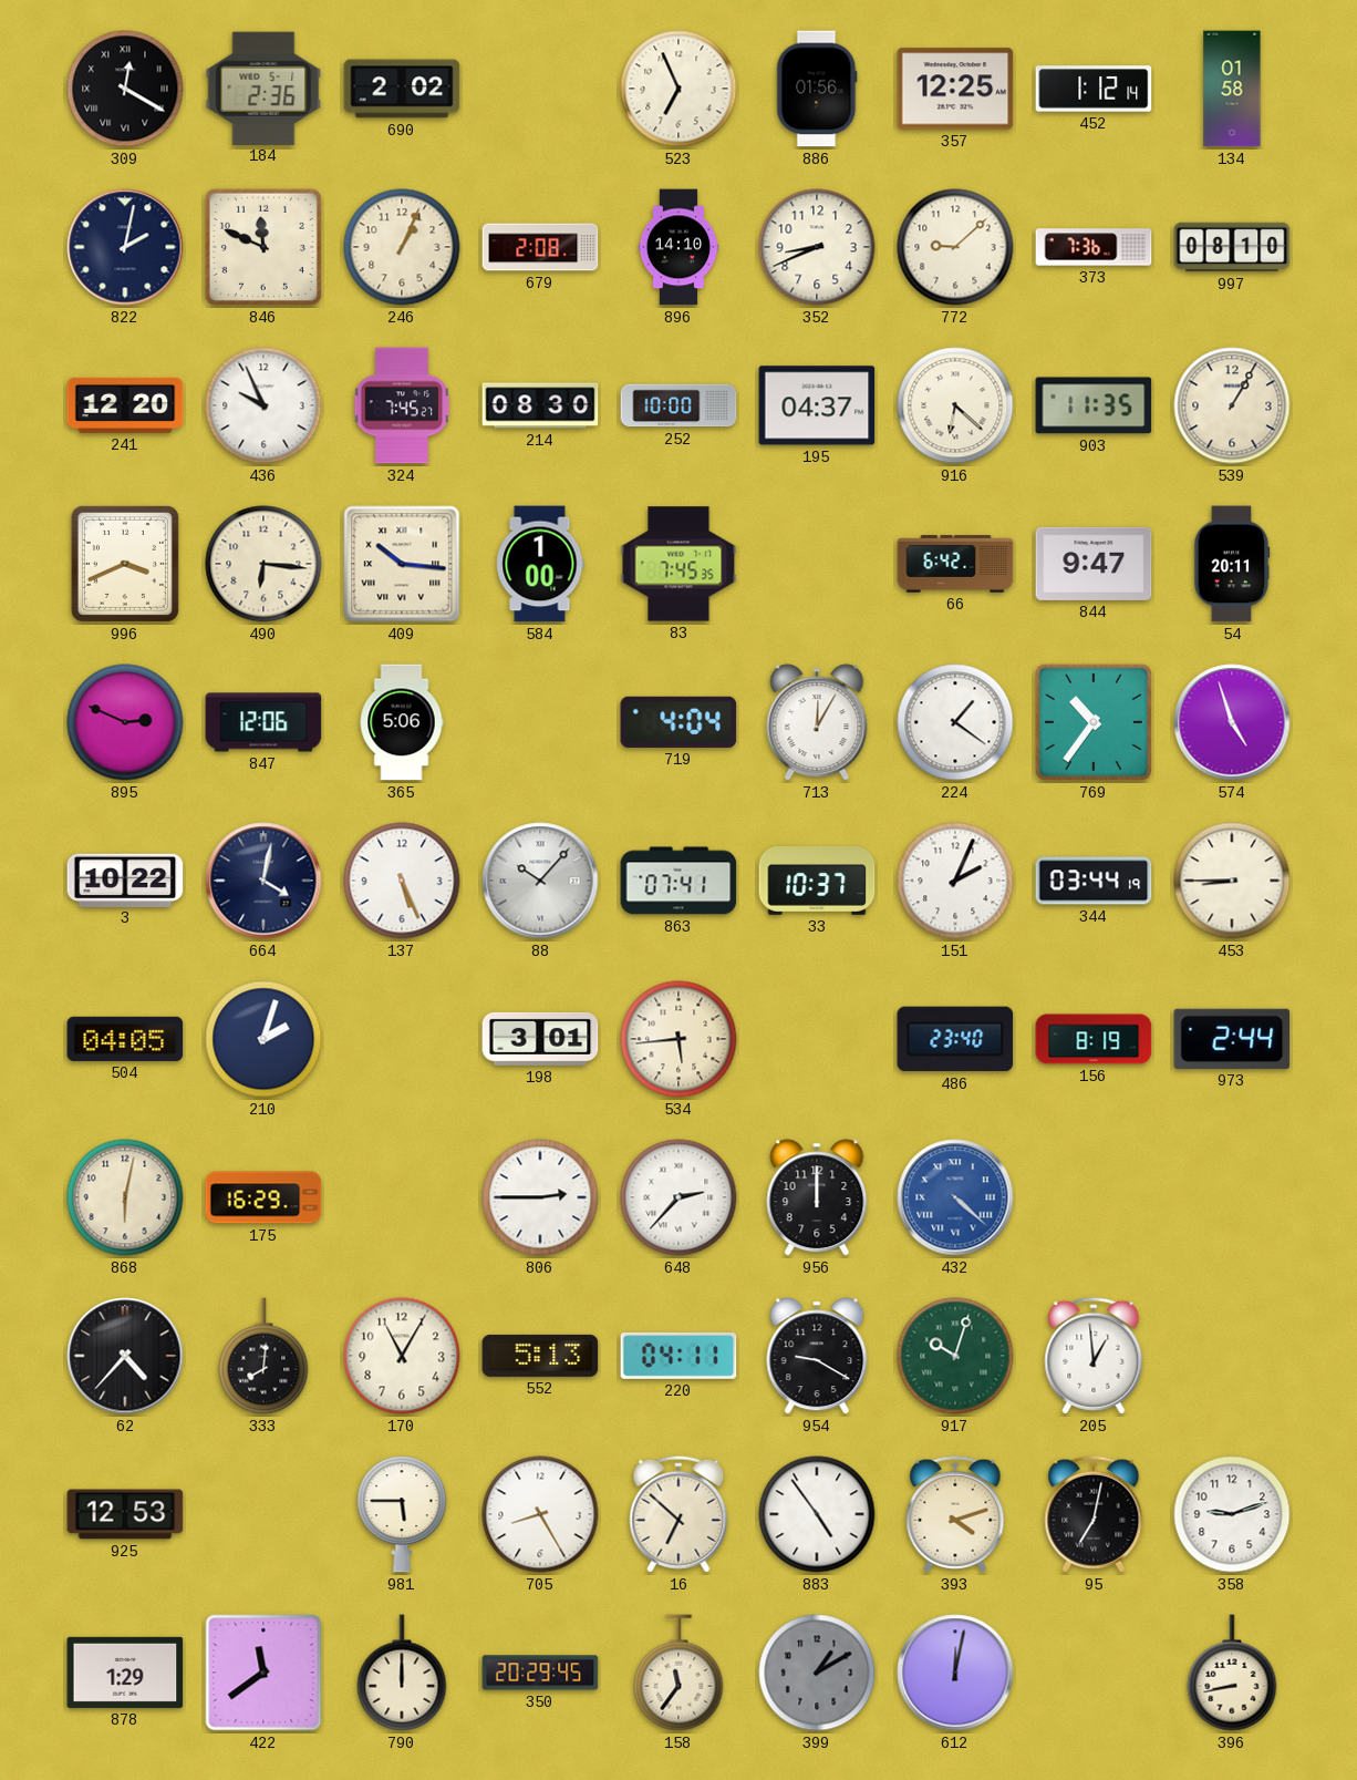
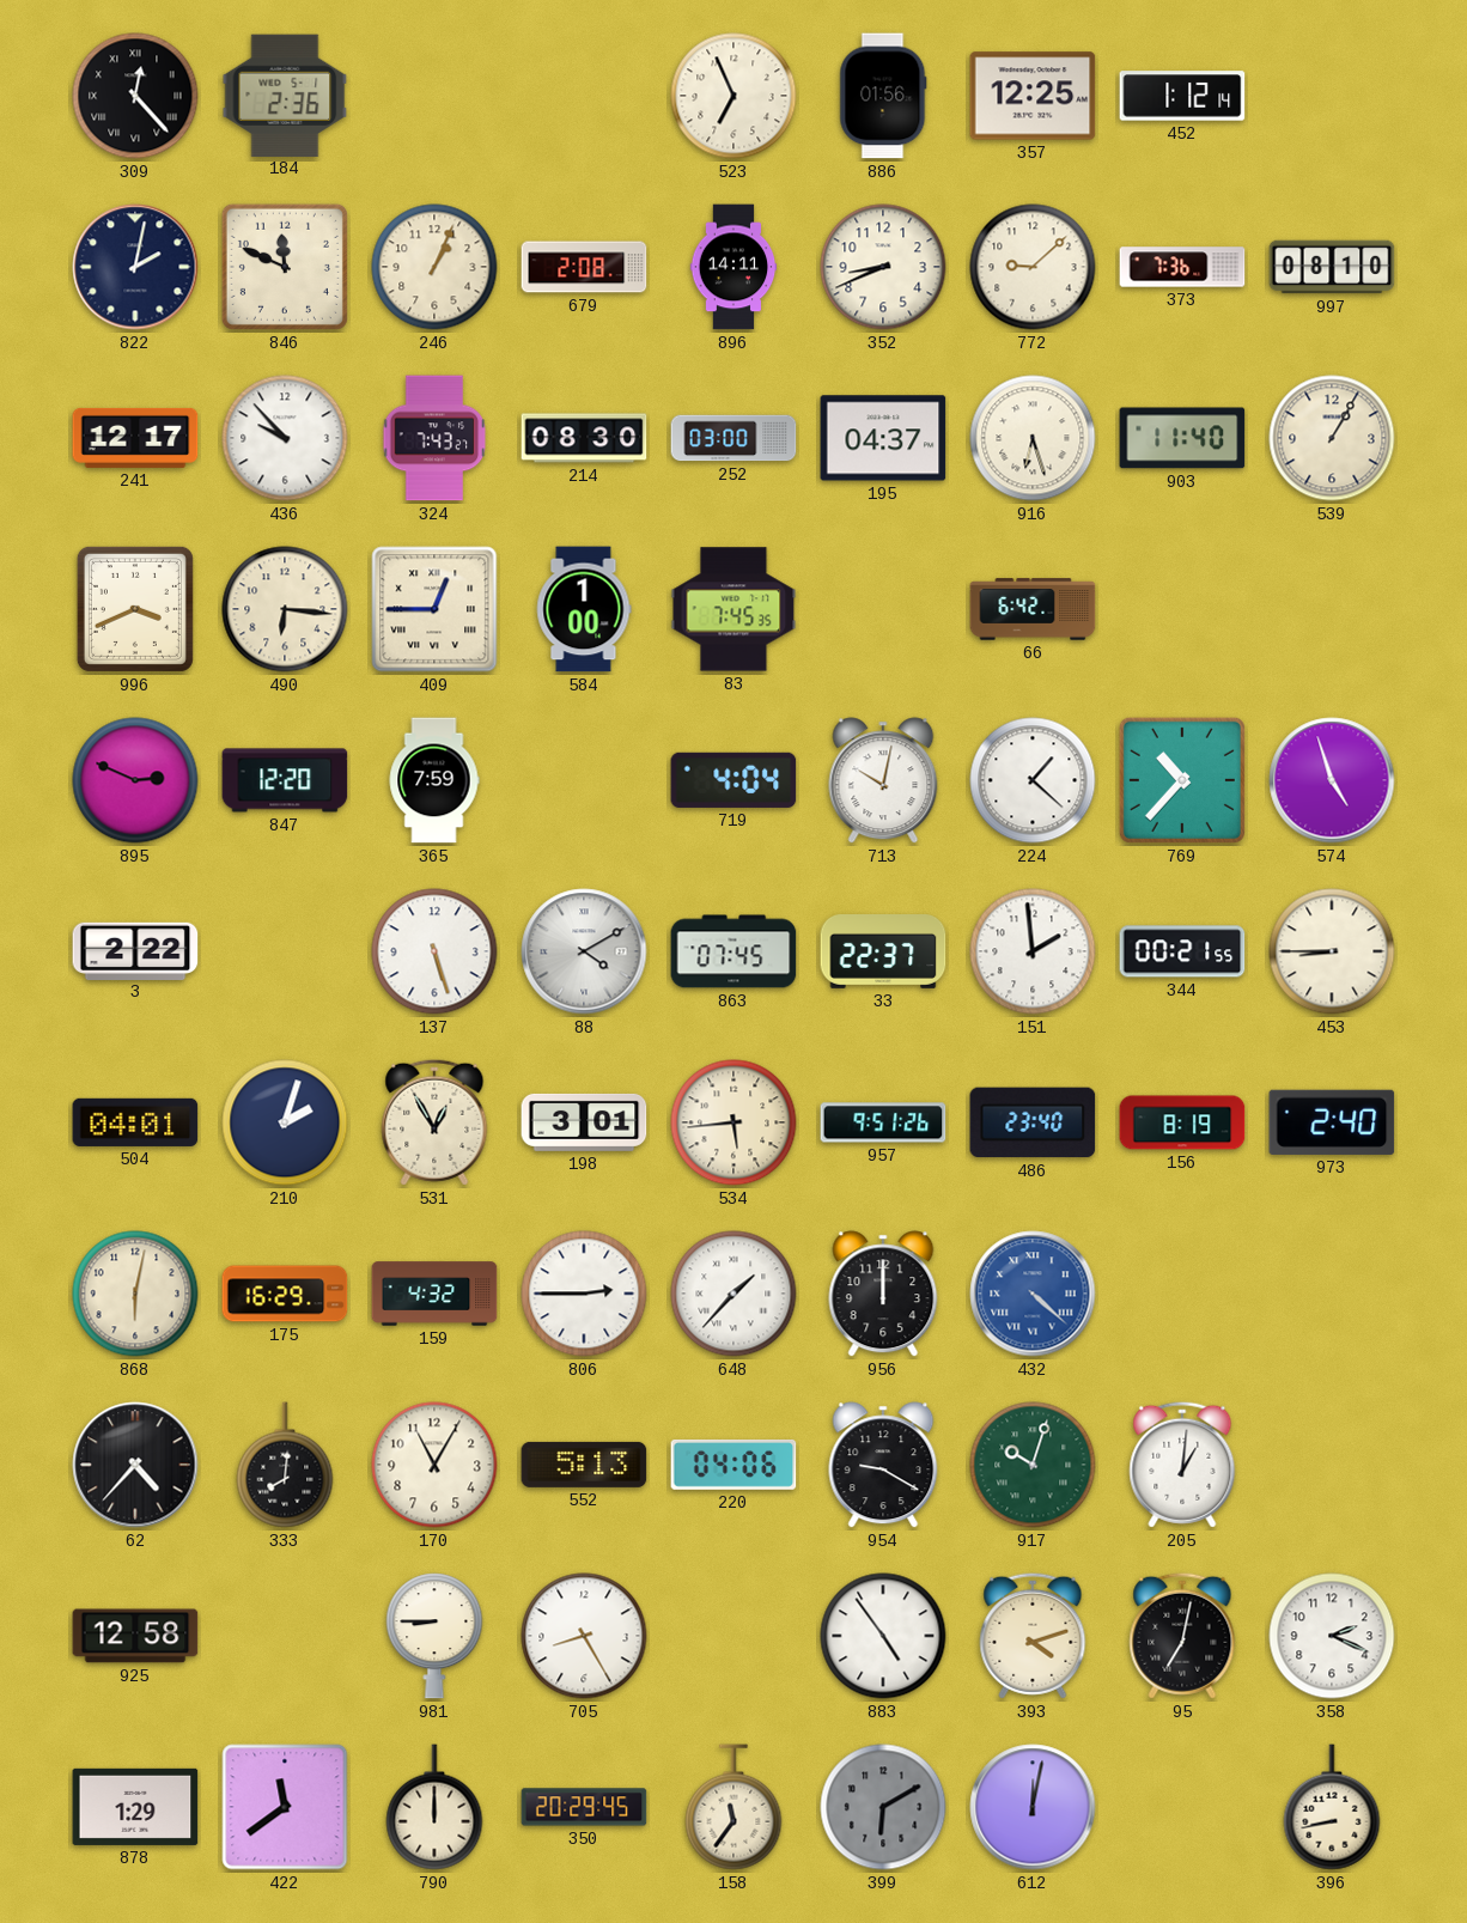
309: 12:20 -> 12:23 (135, 96)
690: 2:02 -> none (402, 89)
134: 01:58 -> none (1232, 89)
896: 14:10 -> 14:11 (733, 267)
241: 12:20 -> 12:17 (135, 438)
436: 9:56 -> 9:53 (285, 438)
324: 7:45 -> 7:43 (434, 438)
252: 10:00 -> 03:00 (733, 438)
916: 6:22 -> 6:27 (1033, 438)
903: 11:35 -> 11:40 (1182, 438)
409: 10:16 -> 12:45 (434, 609)
844: 9:47 -> none (1094, 564)
54: 20:11 -> none (1232, 564)
847: 12:06 -> 12:20 (285, 780)
365: 5:06 -> 7:59 (434, 780)
713: 12:05 -> 10:02 (883, 780)
224: 1:21 -> 1:22 (1033, 780)
769: 10:36 -> 10:37 (1182, 780)
3: 10:22 -> 2:22 (135, 950)
664: 4:02 -> none (263, 881)
137: 5:26 -> 5:27 (434, 951)
88: 10:07 -> 4:10 (584, 951)
863: 07:41 -> 07:45 (733, 951)
33: 10:37 -> 22:37 (883, 953)
151: 2:04 -> 1:59 (1033, 951)
344: 03:44 -> 00:21 (1182, 951)
504: 04:05 -> 04:01 (135, 1122)
531: none -> 12:55 (434, 1122)
957: none -> 9:51 (883, 1122)
973: 2:44 -> 2:40 (1332, 1122)
159: none -> 4:32 (434, 1294)
648: 2:37 -> 1:37 (733, 1294)
220: 04:11 -> 04:06 (733, 1465)
205: 12:59 -> 1:01 (1182, 1465)
925: 12:53 -> 12:58 (135, 1636)
981: 5:45 -> 8:45 (434, 1636)
16: 6:52 -> none (678, 1514)
358: 9:12 -> 2:19 (1332, 1636)
399: 1:10 -> 6:10 (883, 1807)
